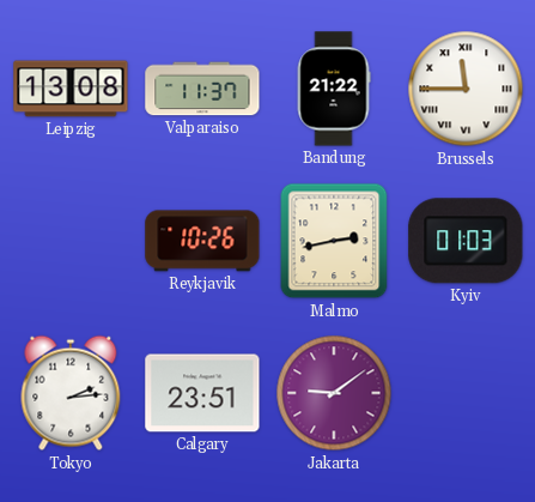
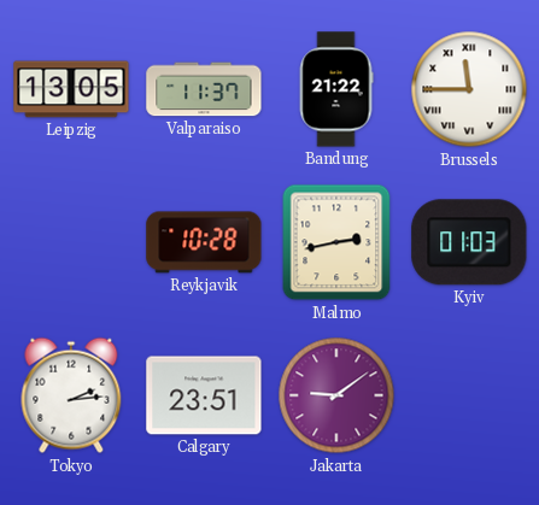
Leipzig: 13:08 -> 13:05 (71, 89)
Reykjavik: 10:26 -> 10:28 (204, 242)
